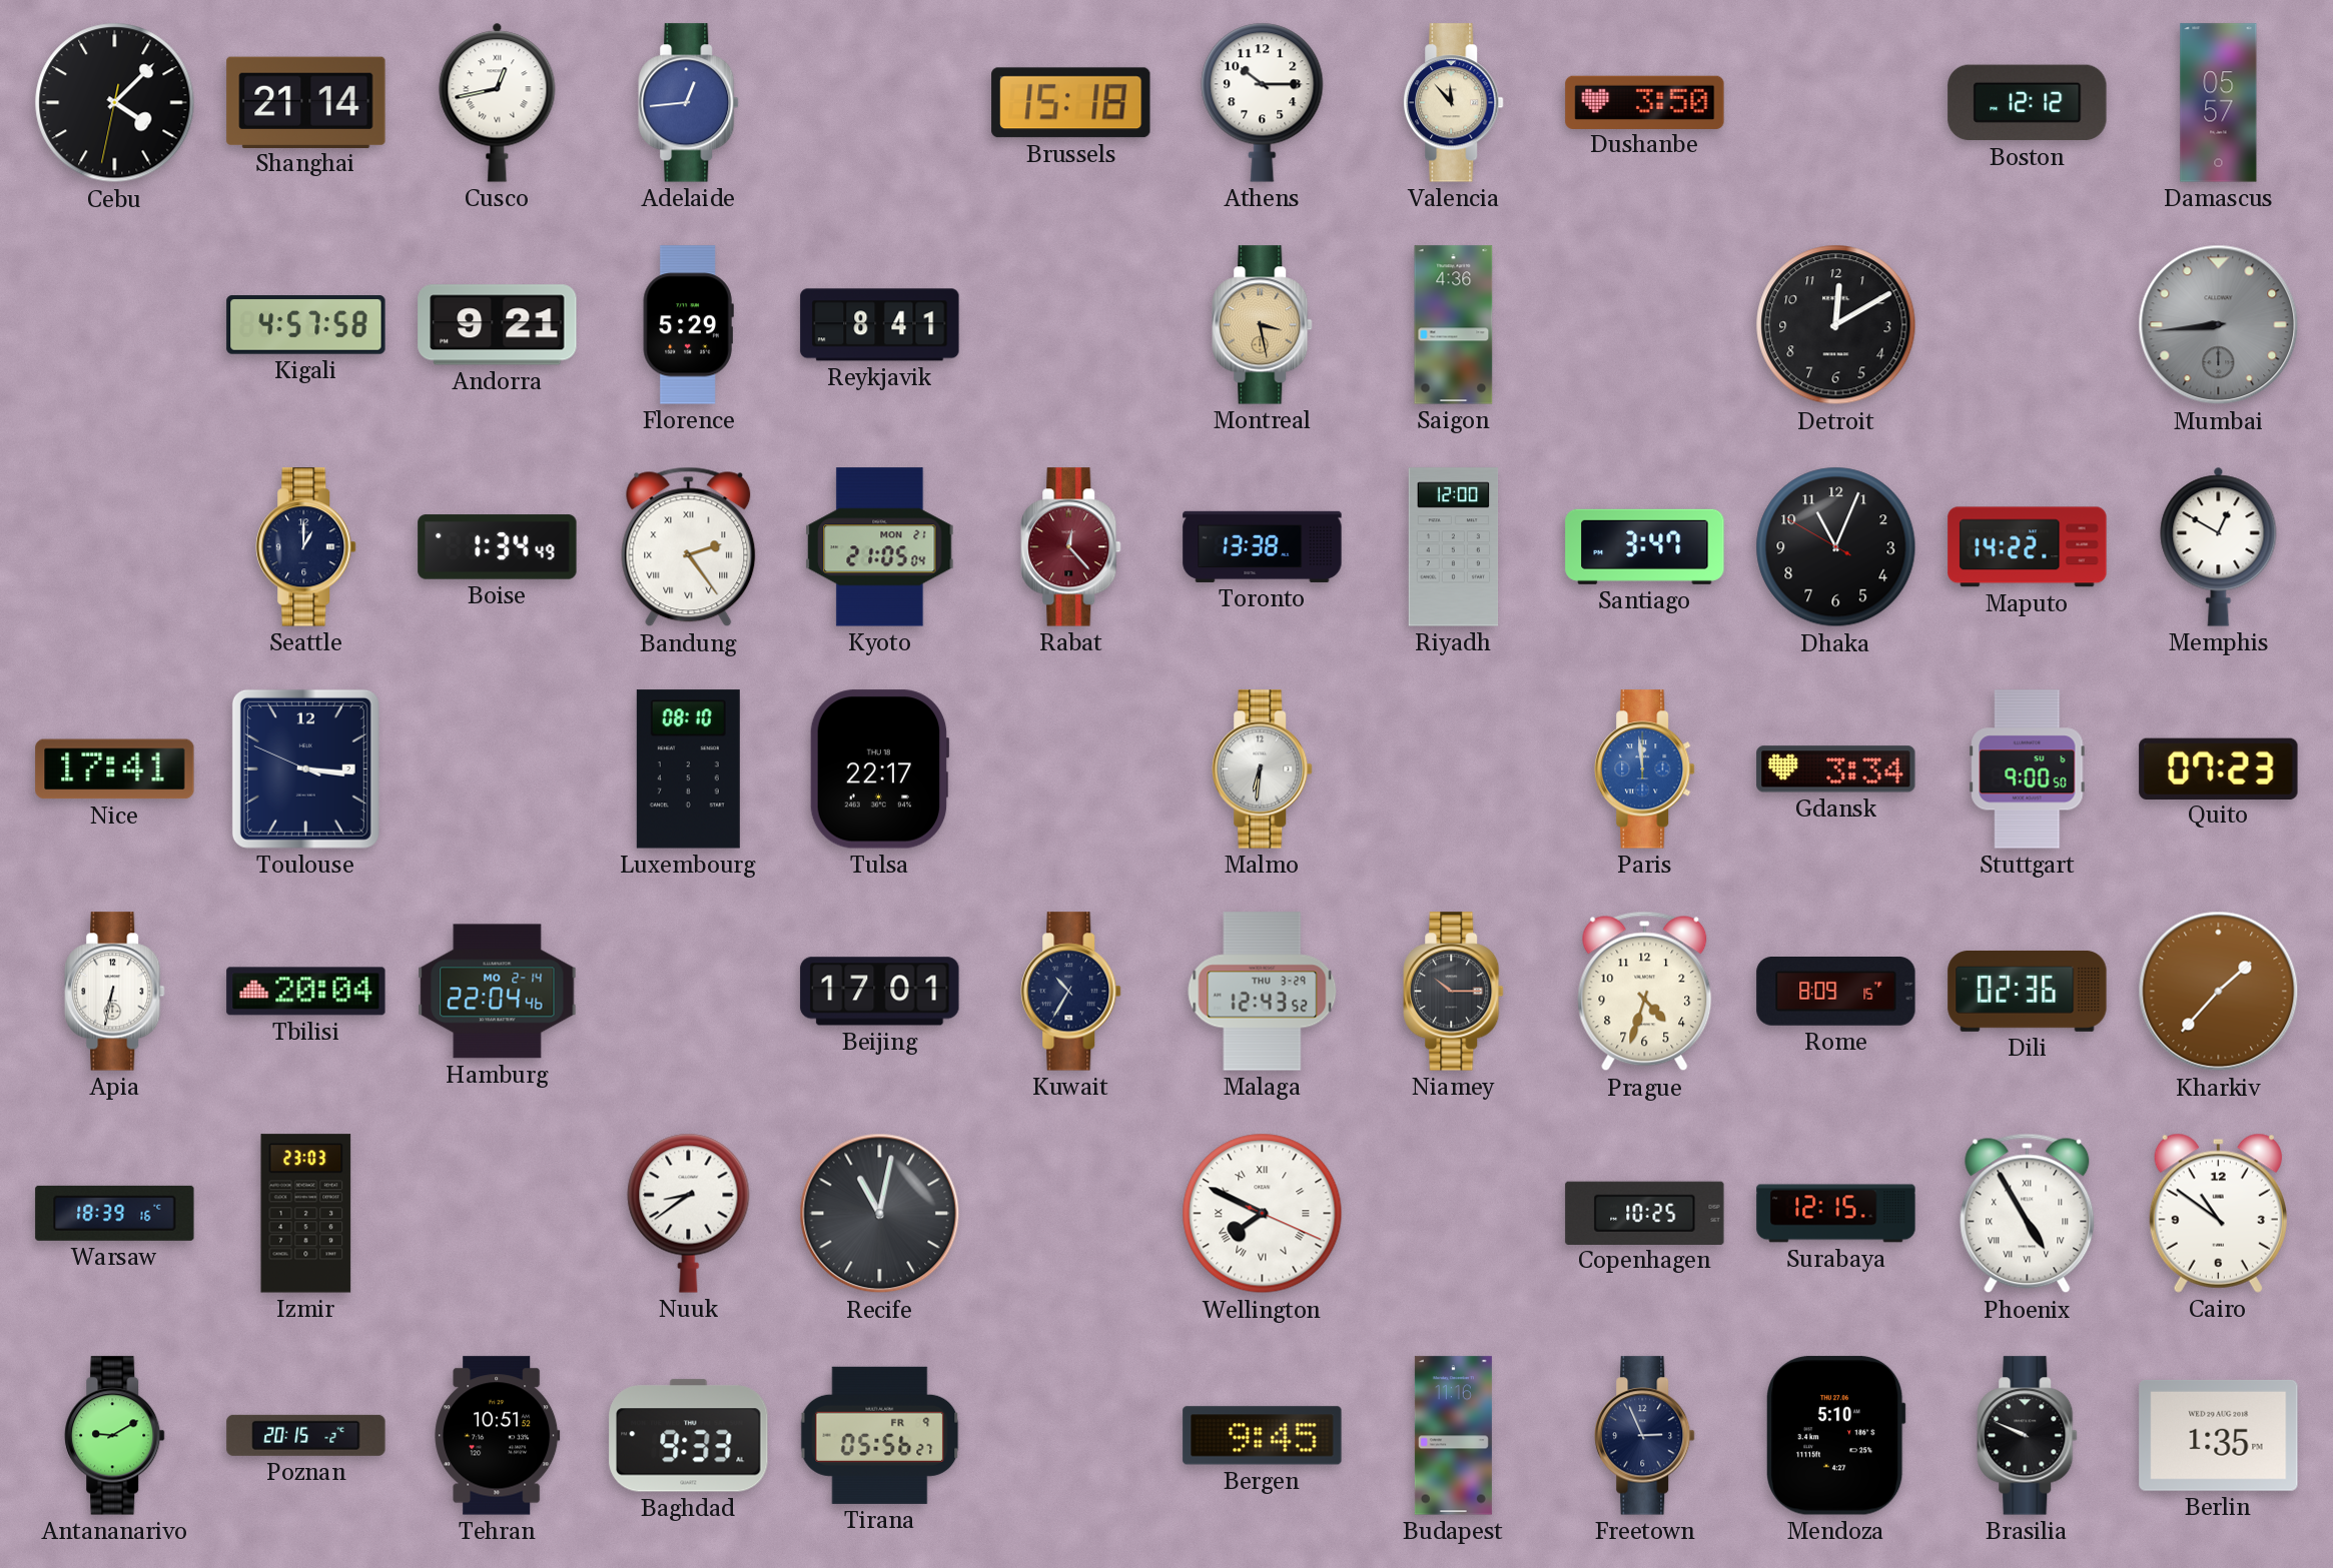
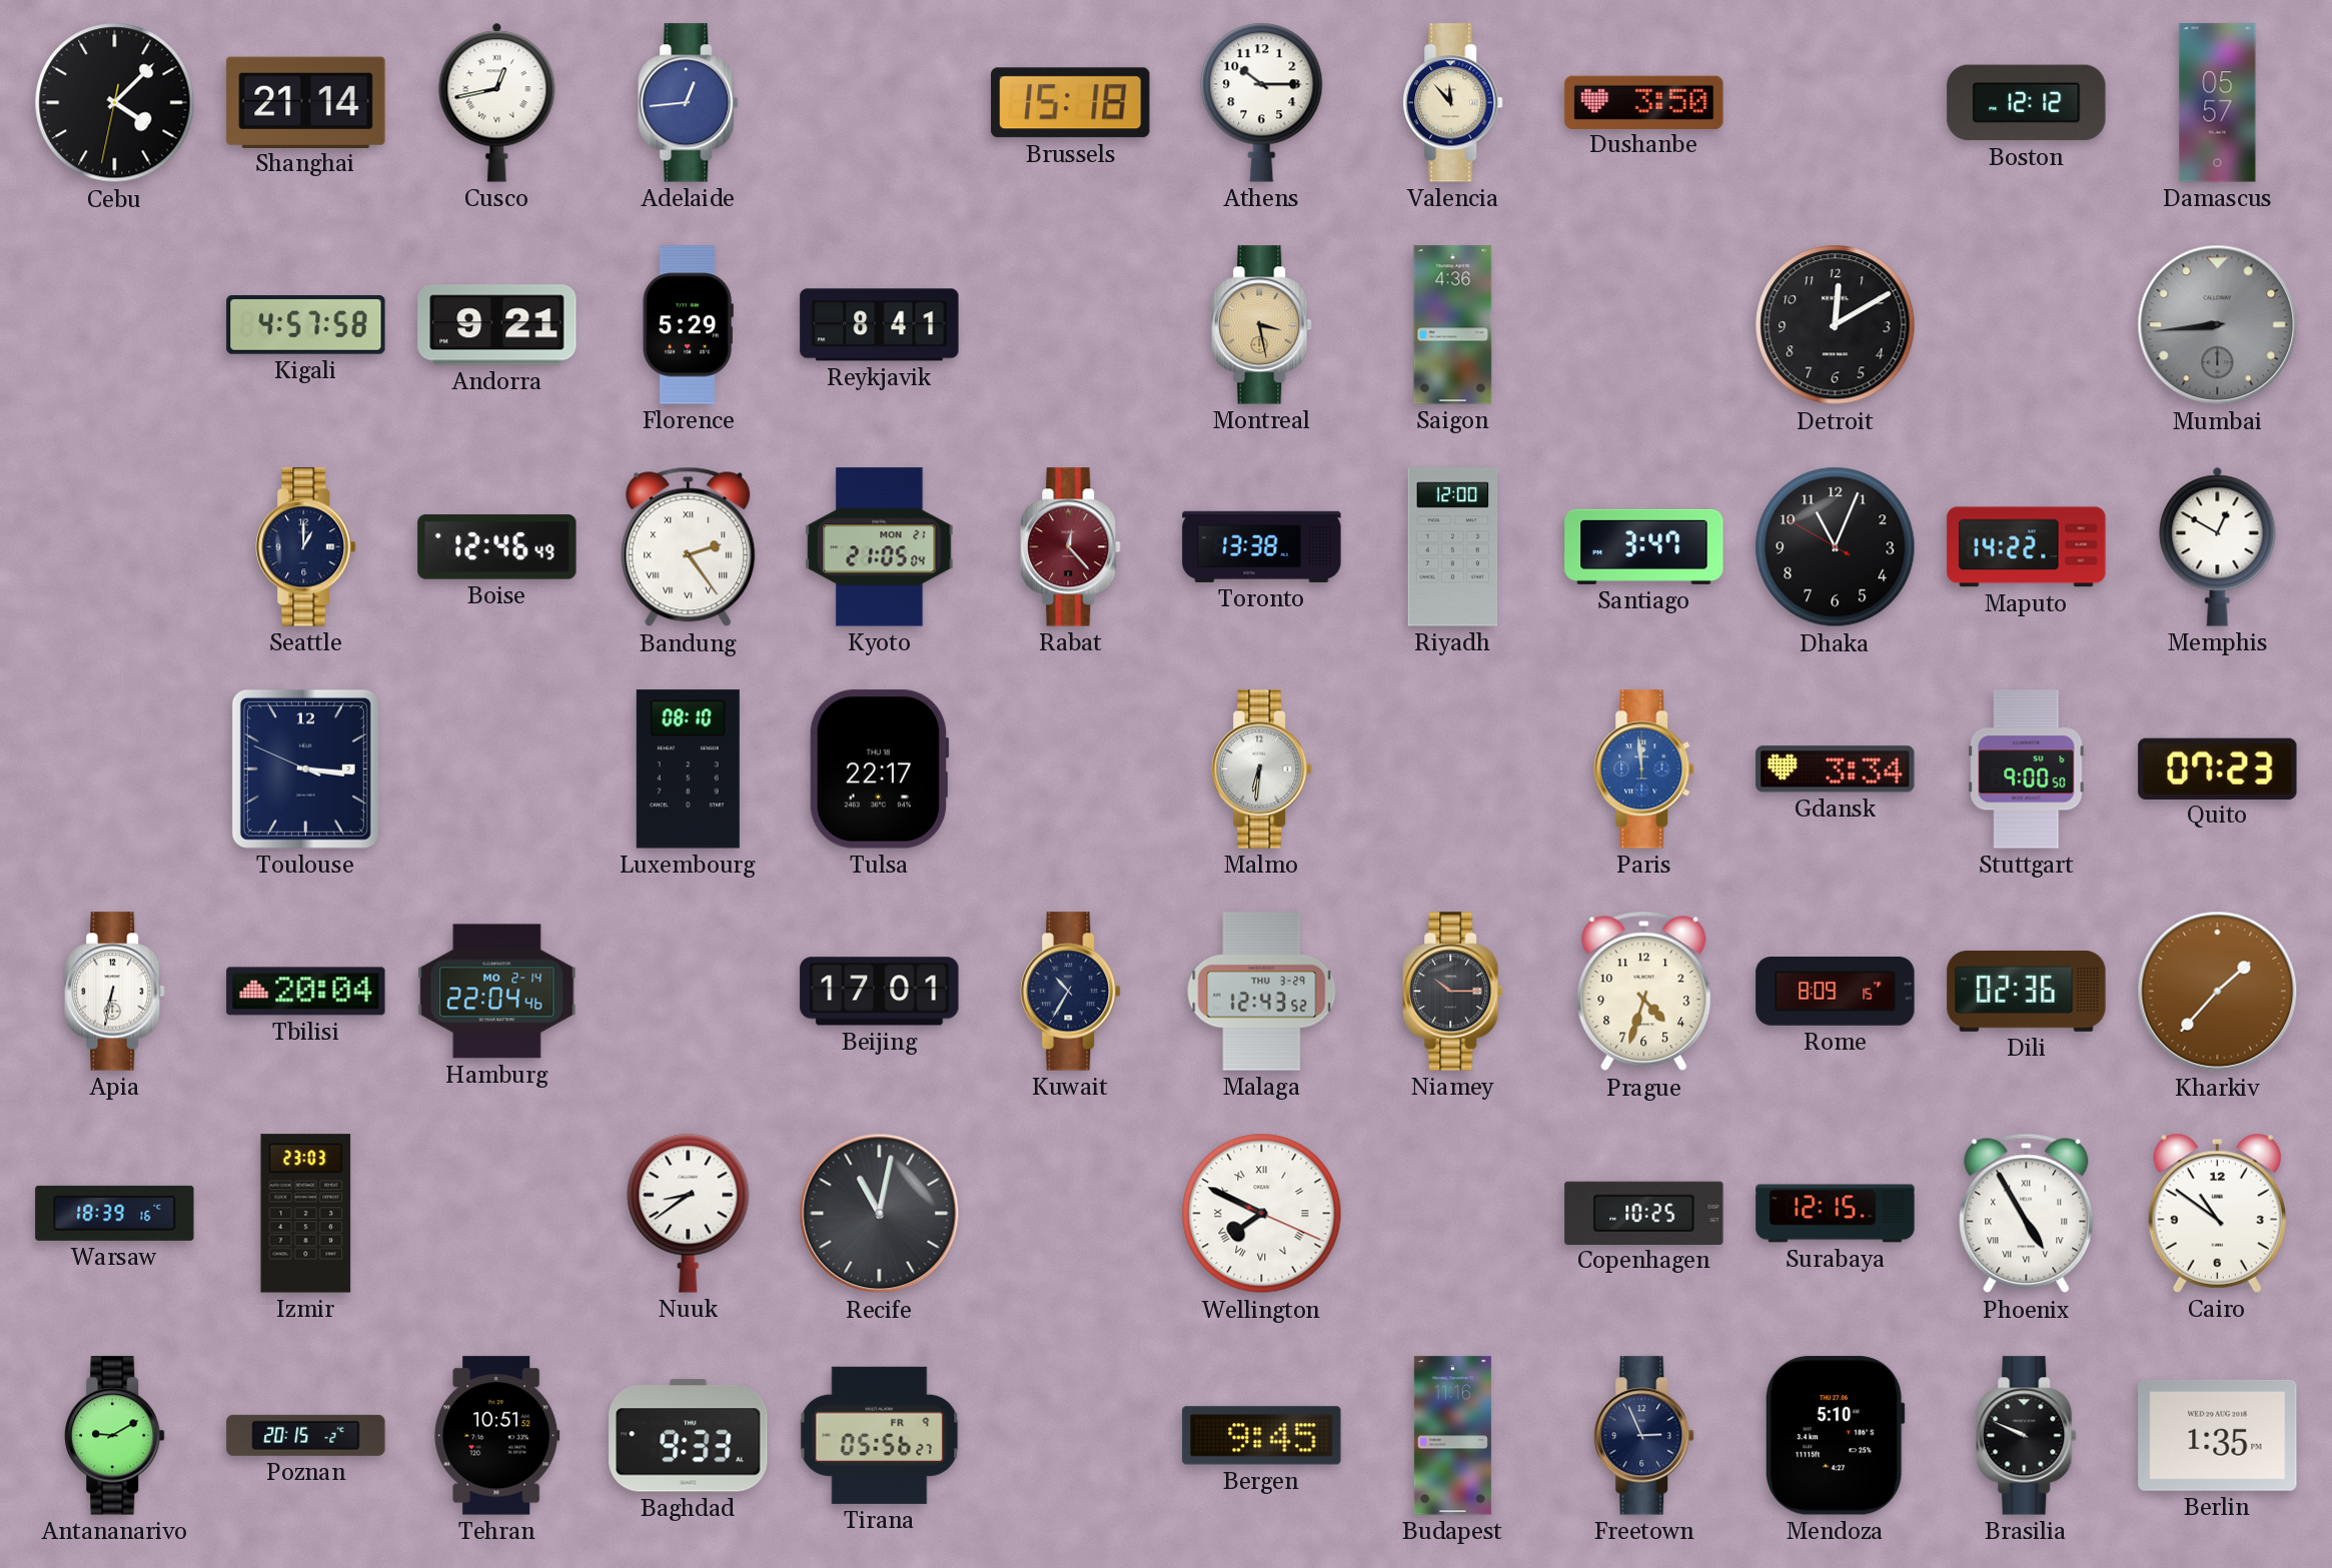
Boise: 1:34 -> 12:46 (497, 547)
Nice: 17:41 -> none (115, 769)
